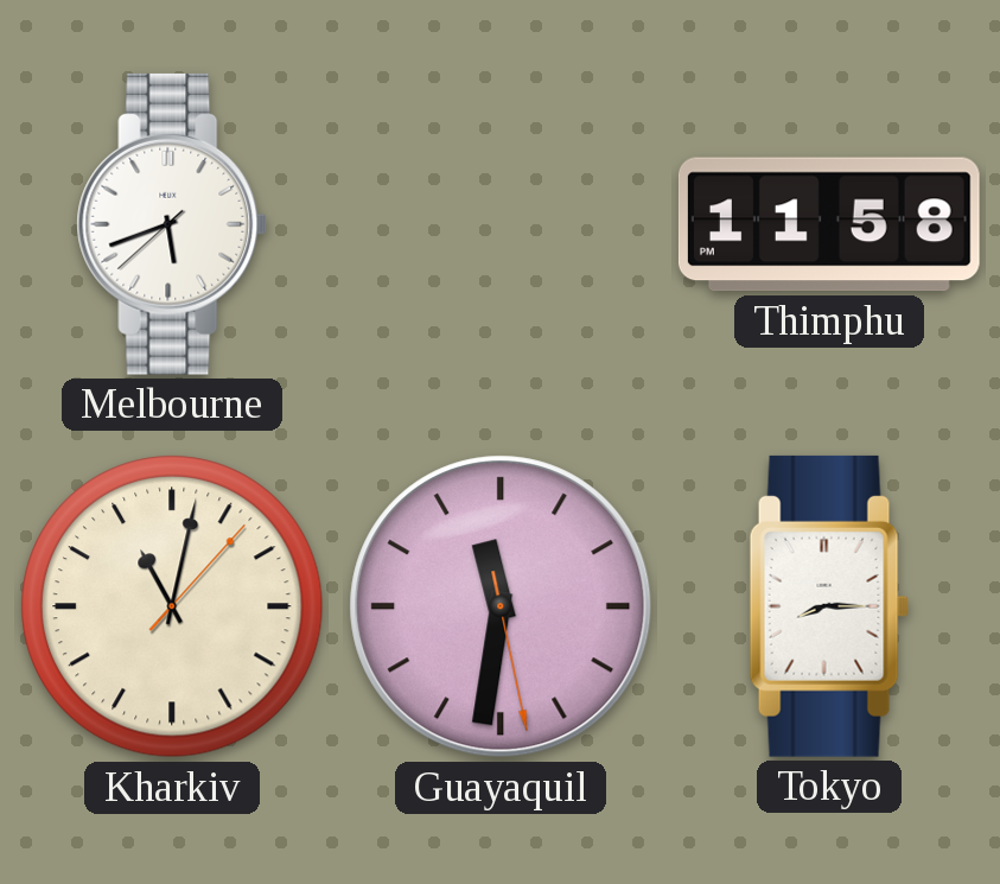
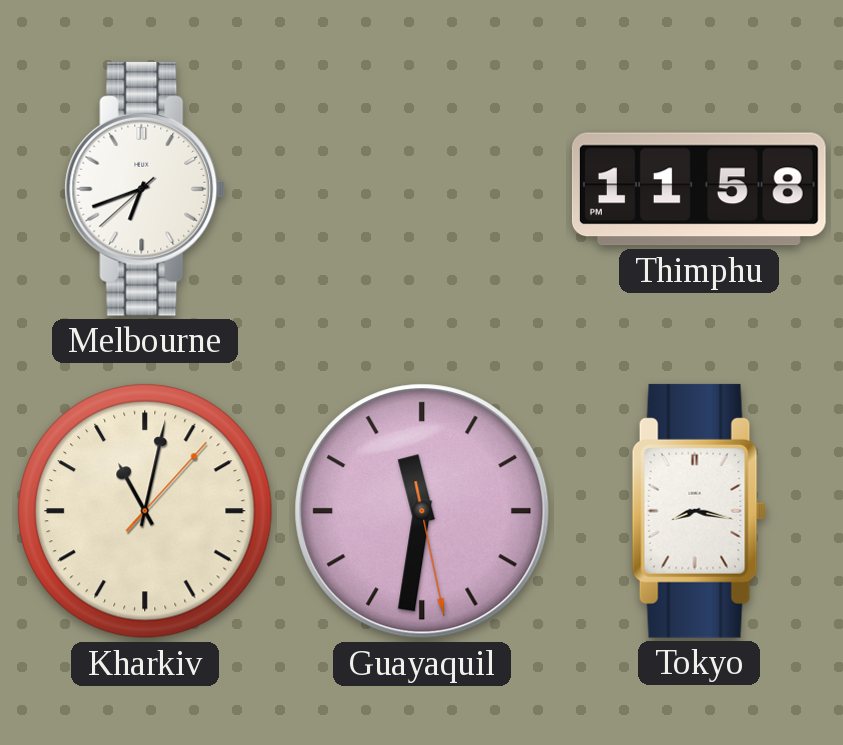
Melbourne: 5:41 -> 6:41 (145, 189)
Tokyo: 8:15 -> 8:17 (699, 511)
